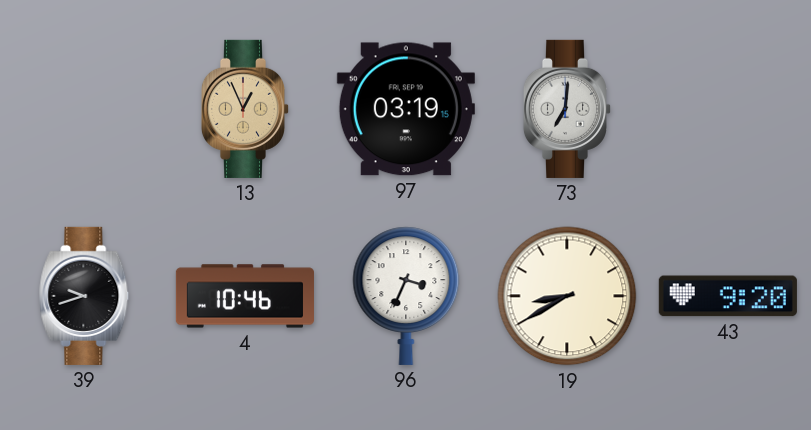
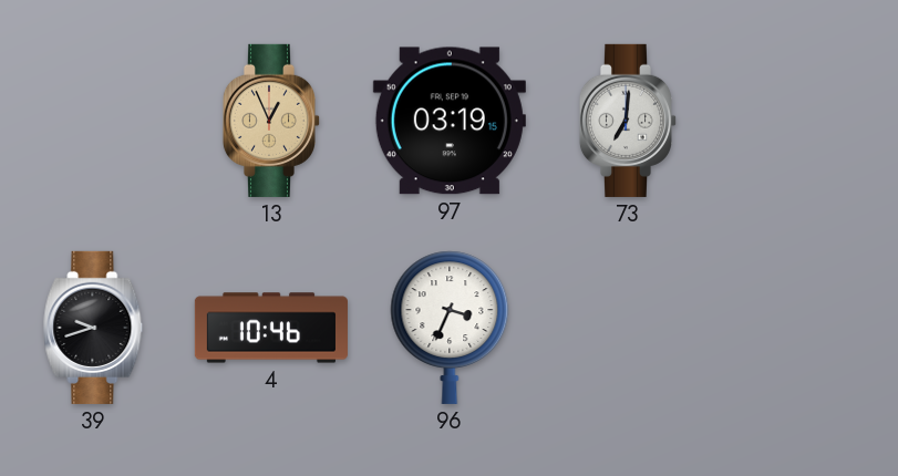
19: 8:40 -> none (567, 296)
43: 9:20 -> none (728, 296)
